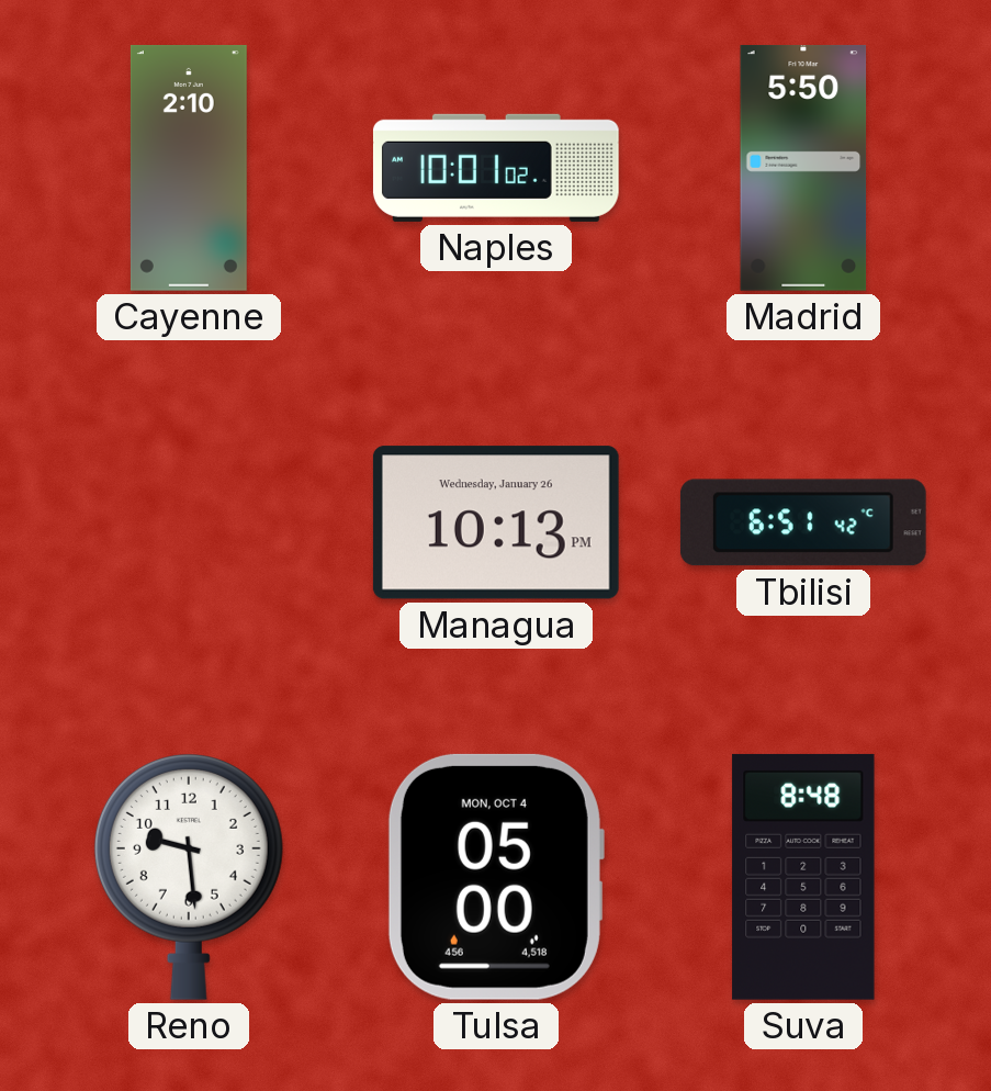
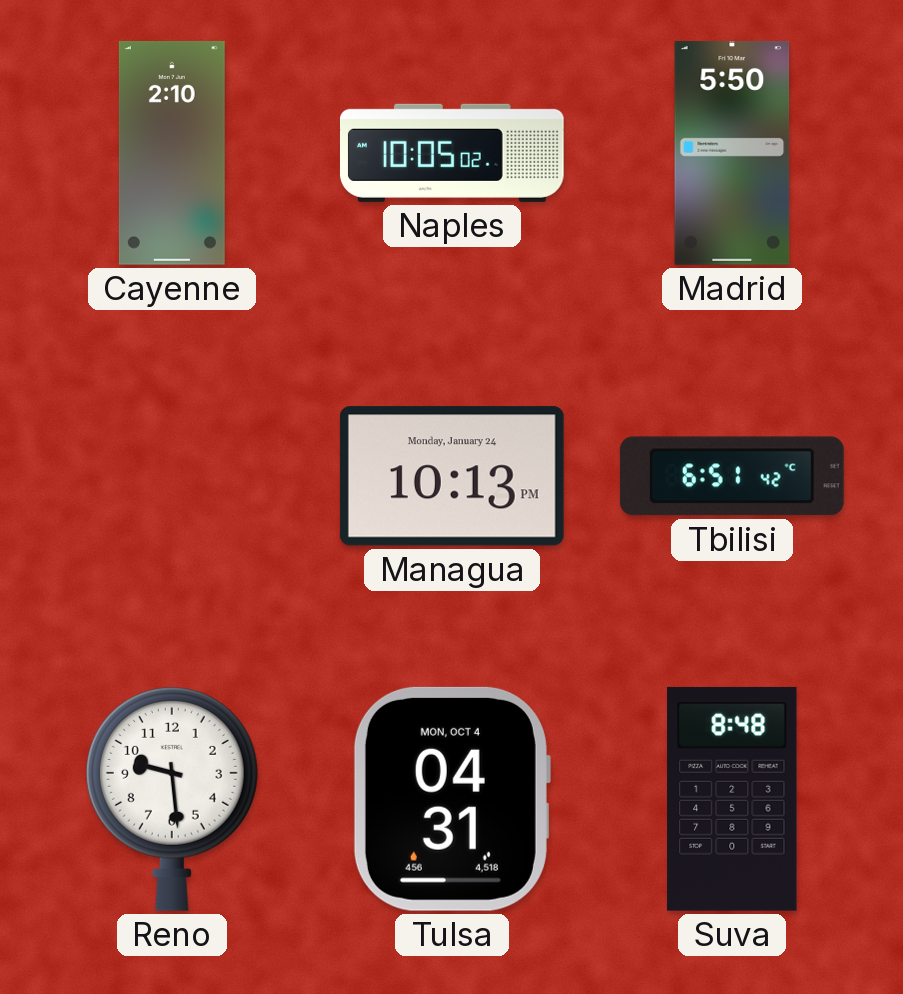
Naples: 10:01 -> 10:05 (452, 153)
Managua date: Wednesday, January 26 -> Monday, January 24 (452, 476)
Tulsa: 05:00 -> 04:31 (451, 799)
